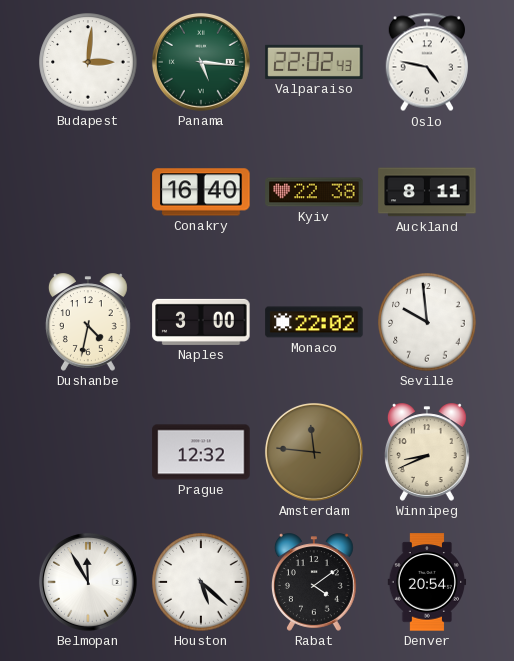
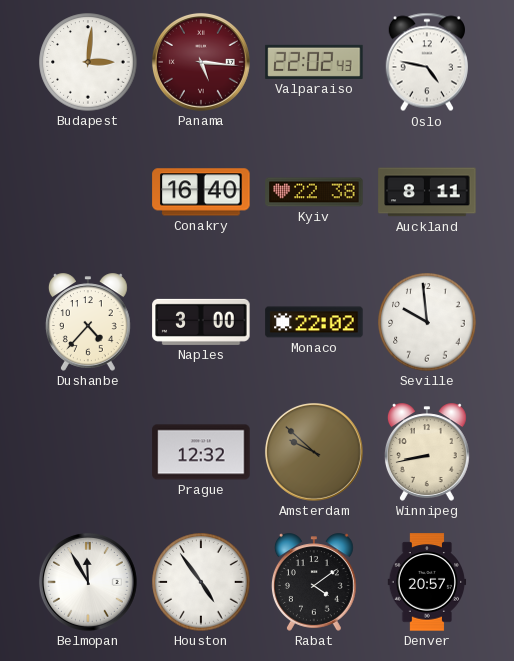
Panama dial: green -> burgundy (201, 62)
Dushanbe: 4:32 -> 4:37 (88, 322)
Amsterdam: 11:46 -> 9:52 (314, 452)
Winnipeg: 8:41 -> 8:43 (427, 452)
Houston: 5:22 -> 4:54 (201, 582)
Denver: 20:54 -> 20:57 (427, 582)
